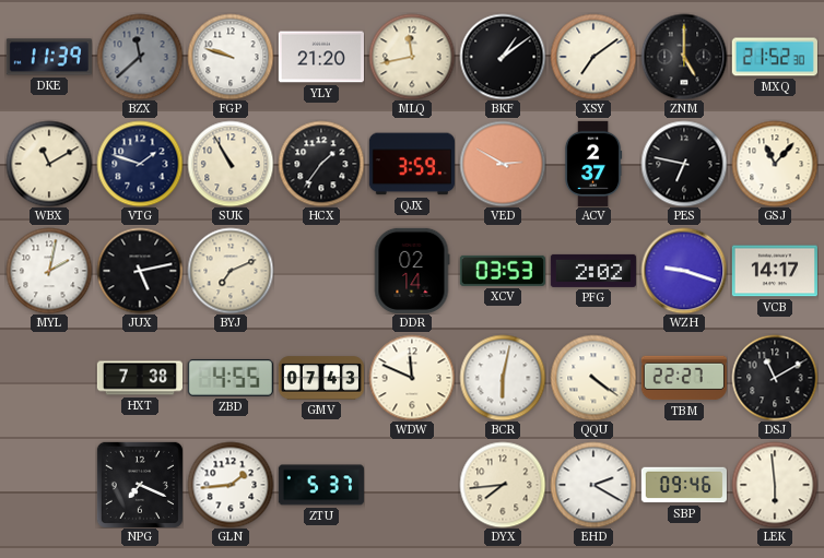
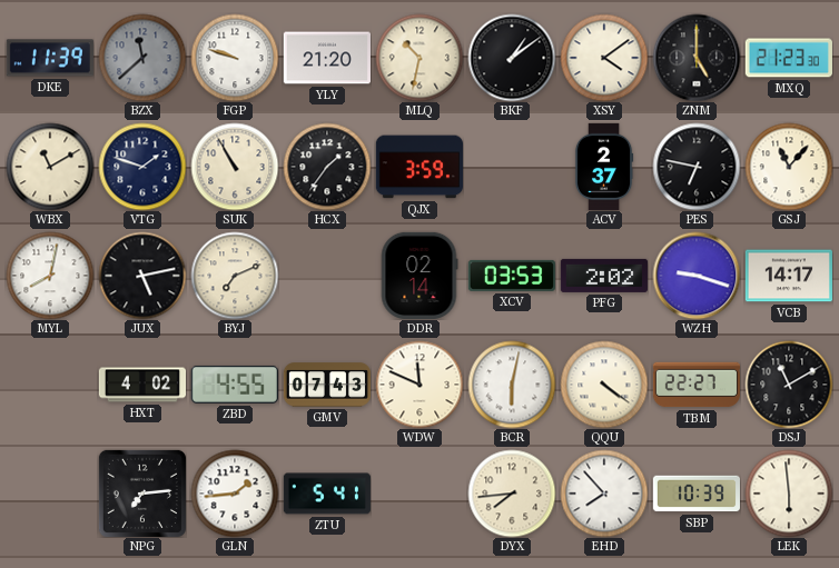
MLQ: 11:43 -> 10:32 (420, 58)
XSY: 7:09 -> 4:09 (604, 58)
MXQ: 21:52 -> 21:23 (789, 58)
VED: 2:50 -> none (503, 164)
MYL: 2:02 -> 8:02 (50, 276)
HXT: 7:38 -> 4:02 (141, 385)
NPG: 7:19 -> 7:14 (142, 494)
ZTU: 5:37 -> 5:41 (327, 494)
EHD: 2:20 -> 7:53 (604, 494)
SBP: 09:46 -> 10:39 (697, 494)
